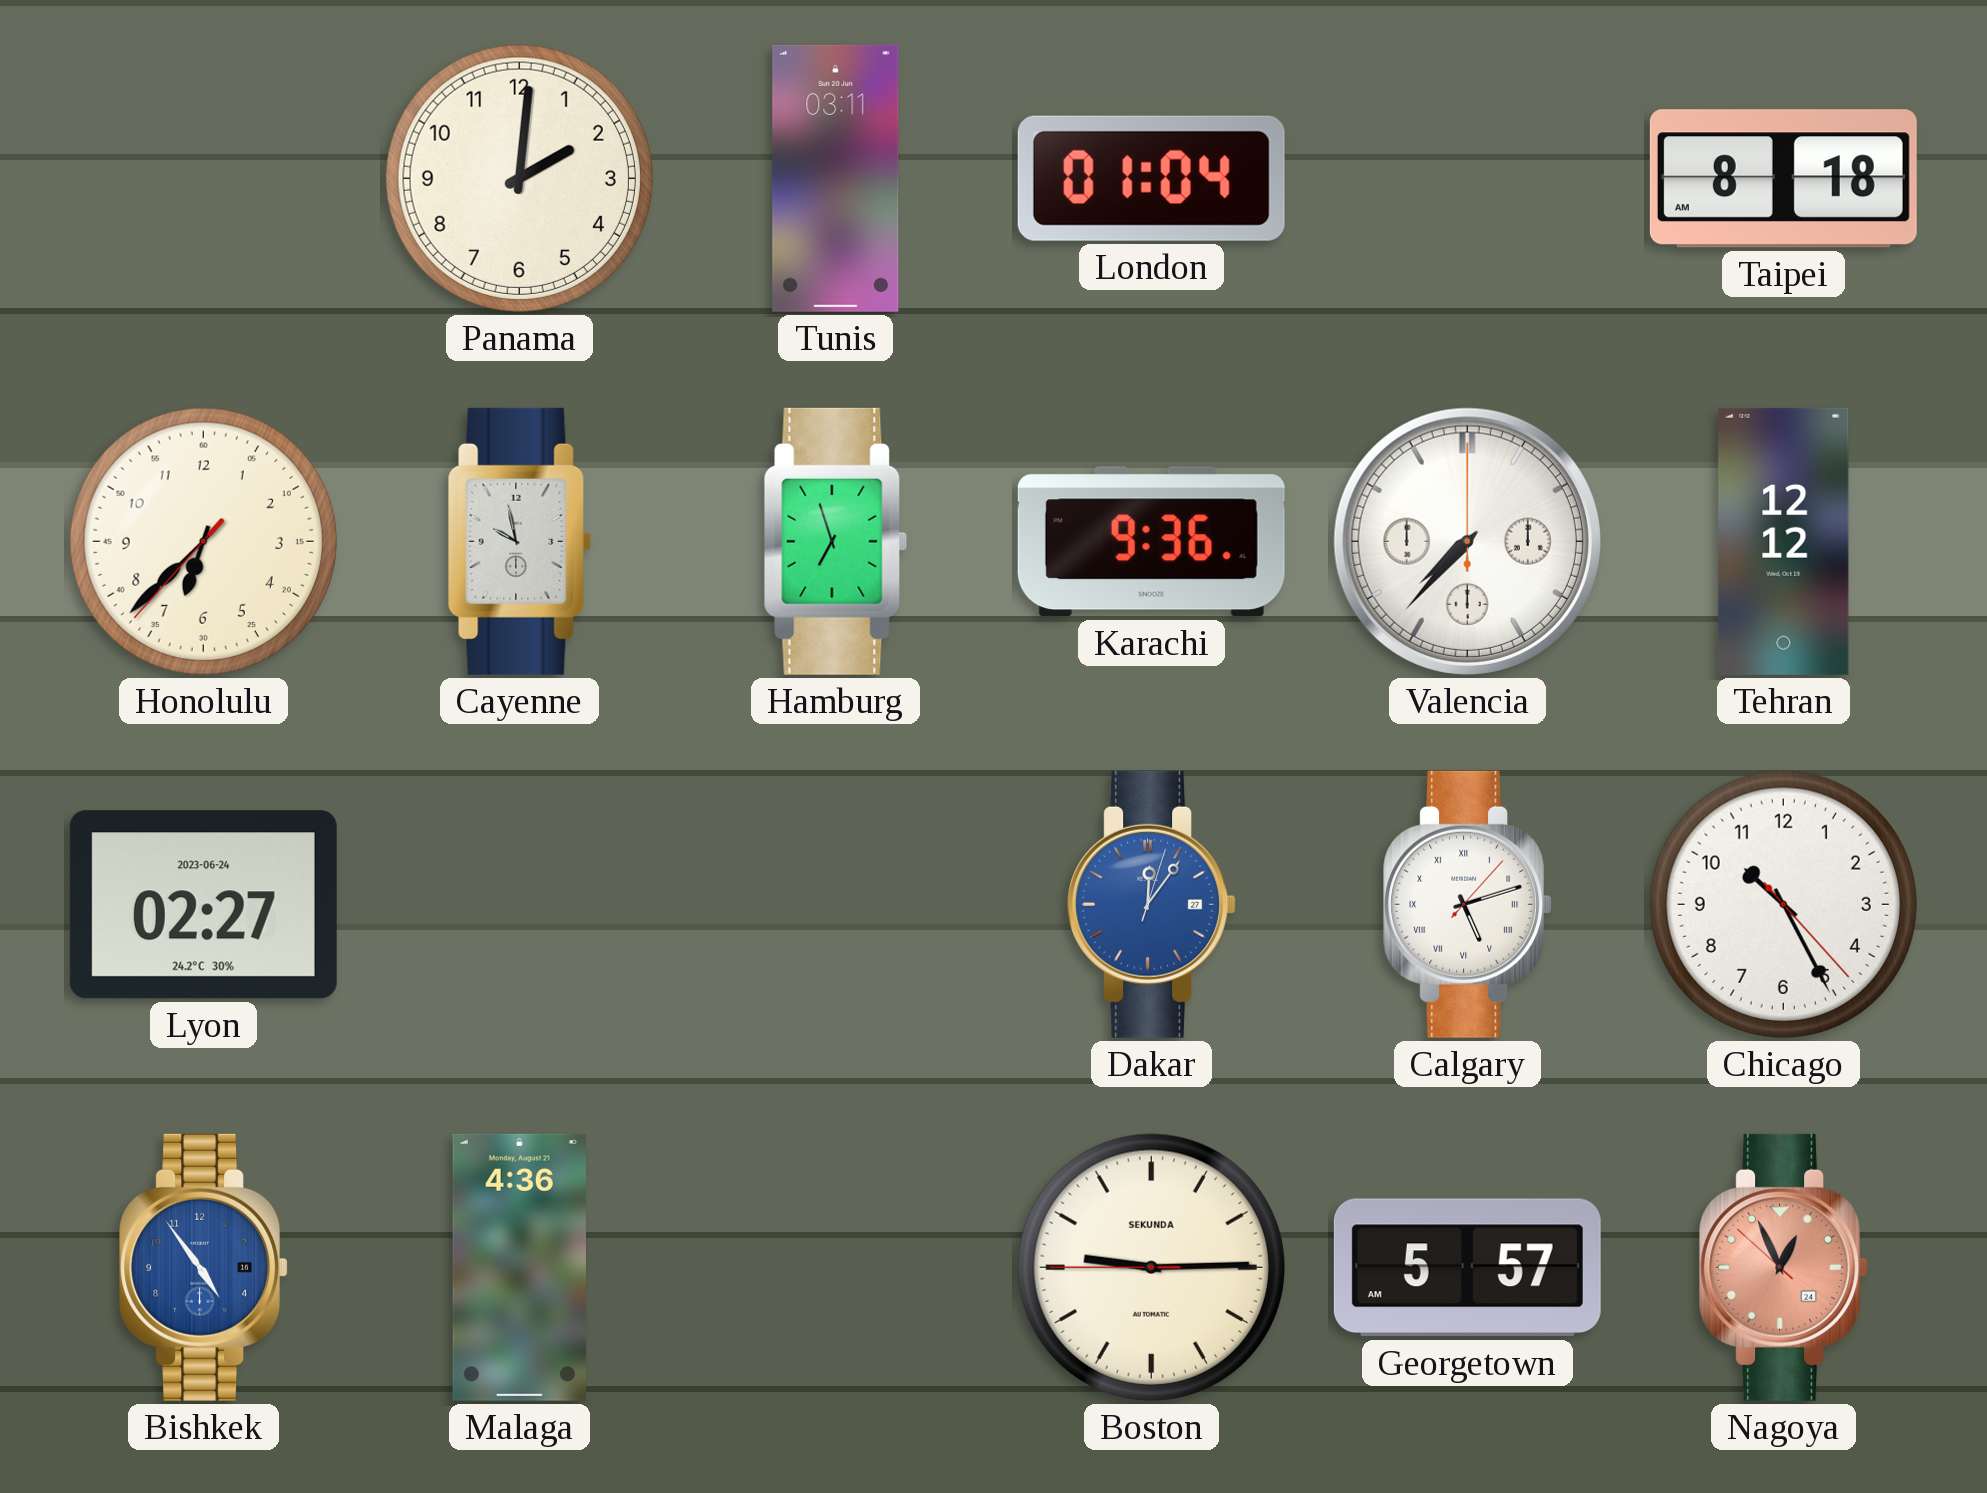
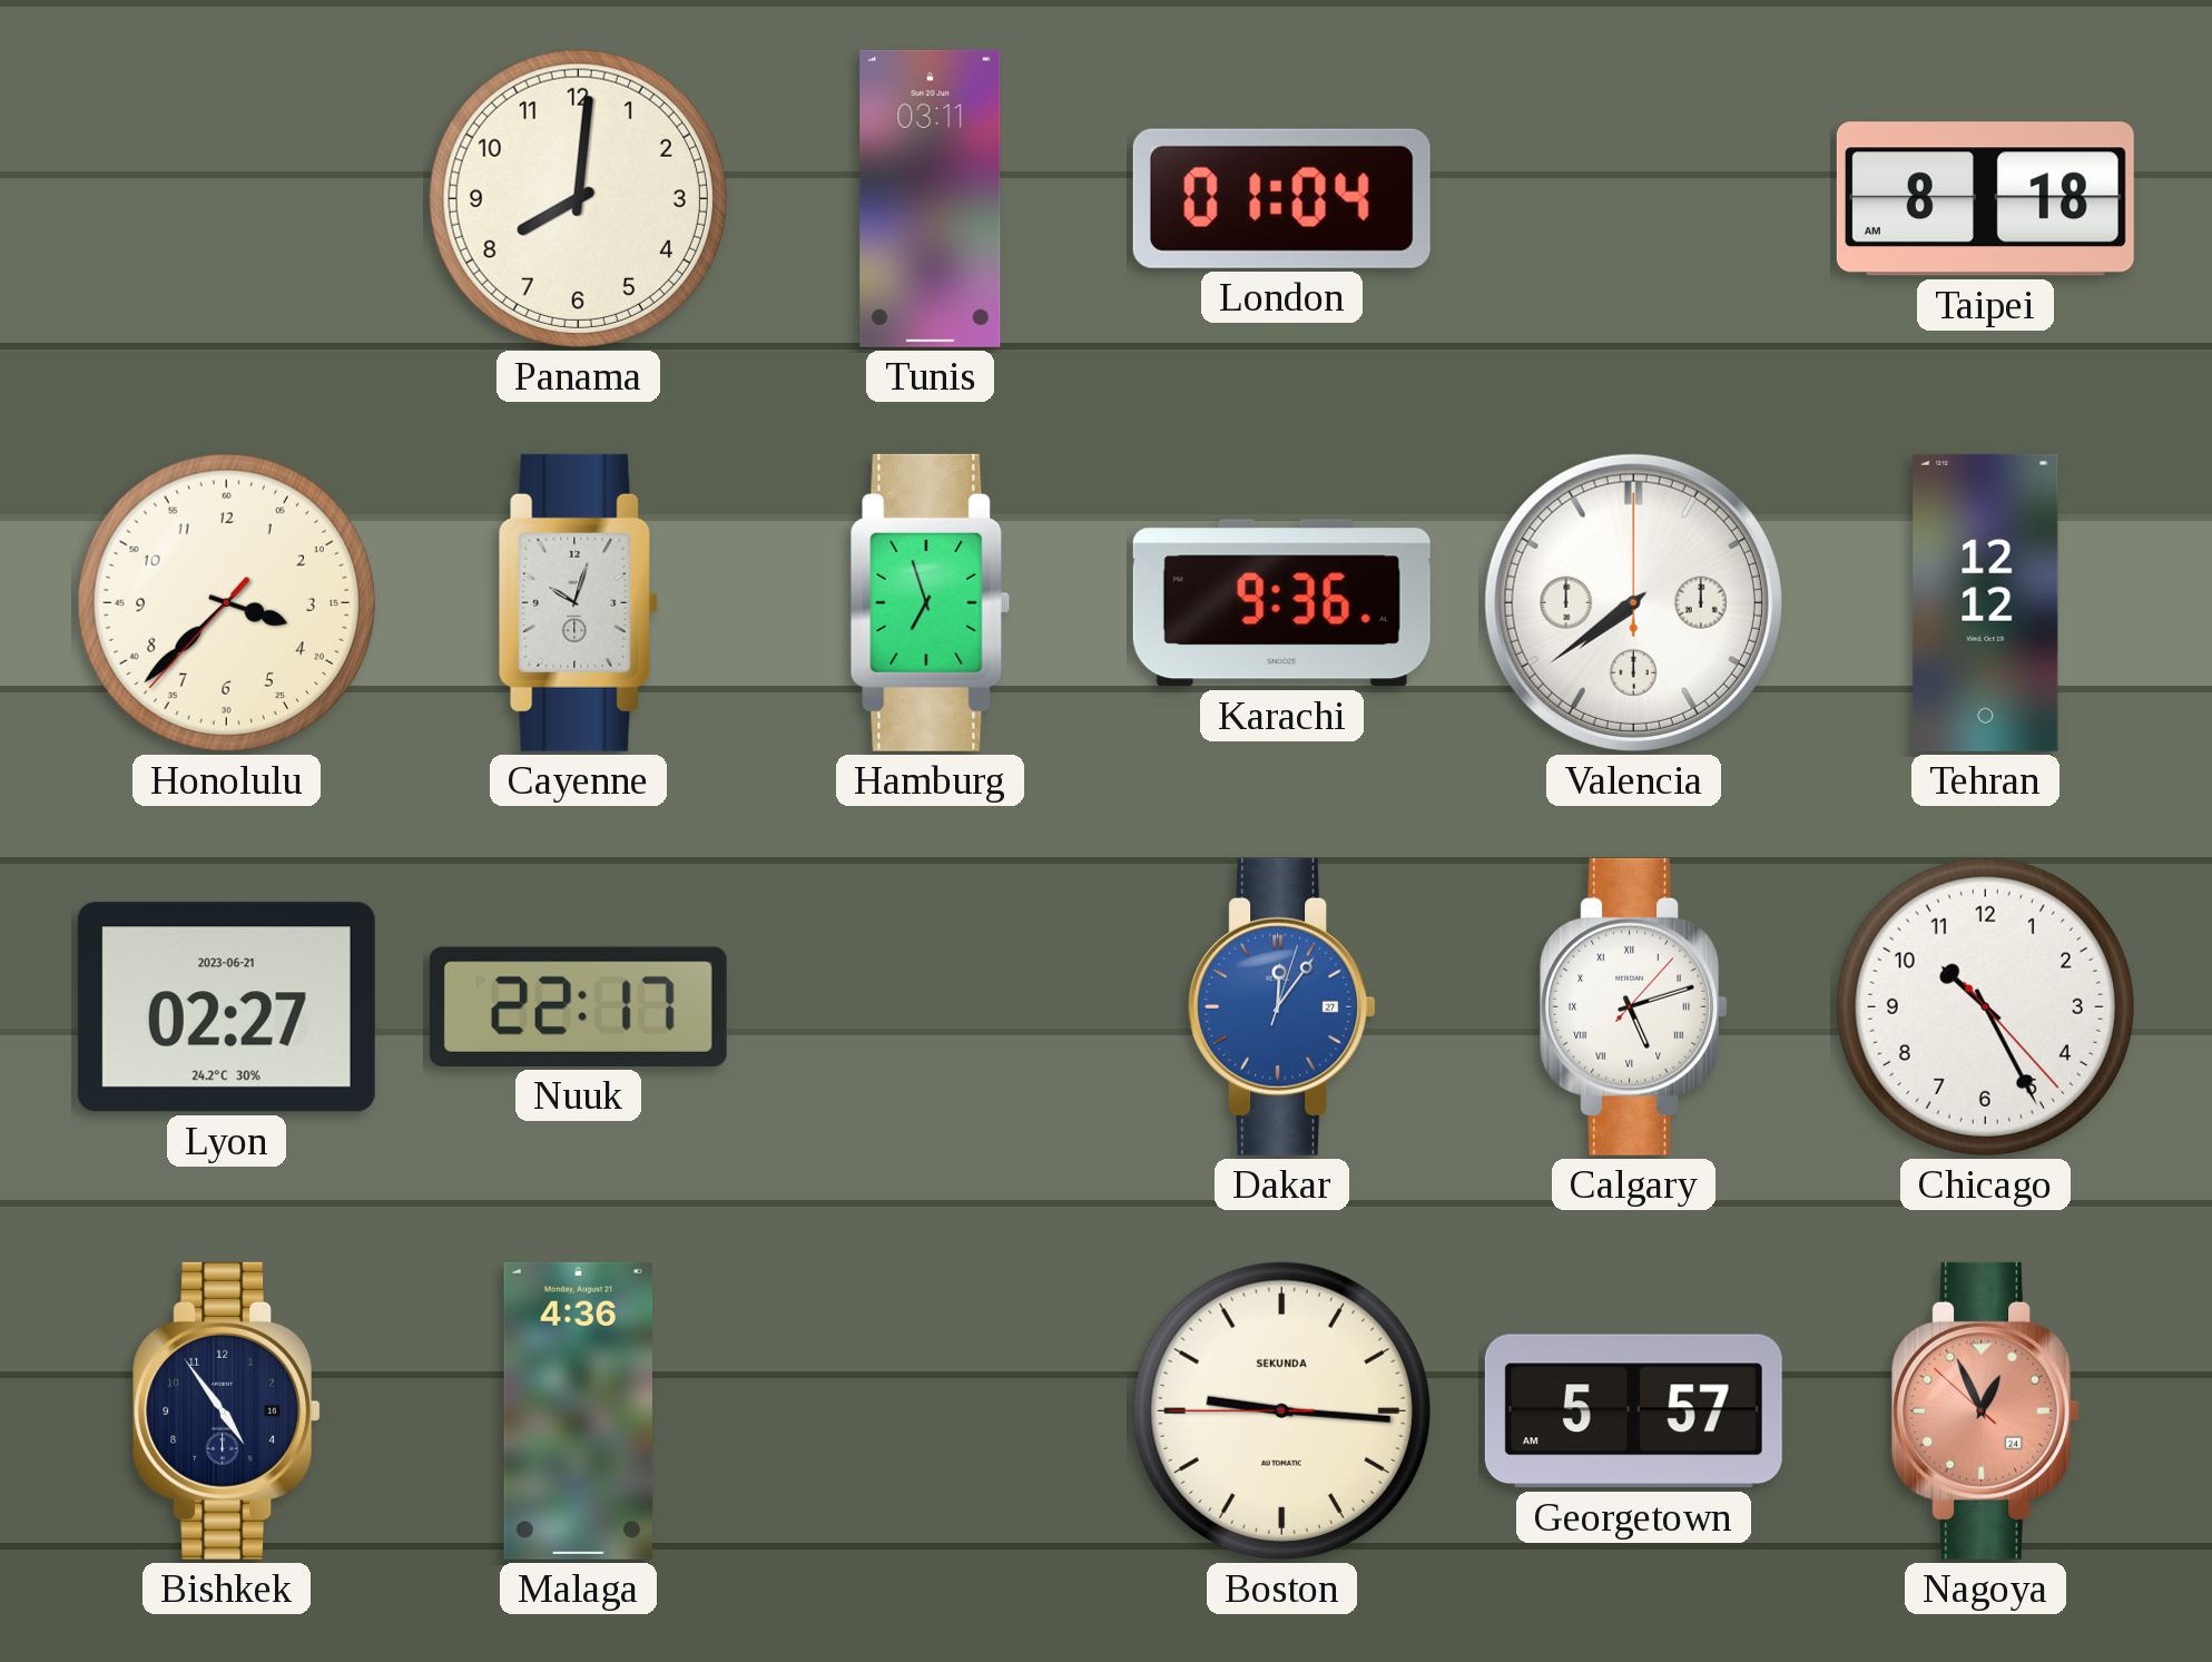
Panama: 2:01 -> 8:01 (578, 198)
Honolulu: 6:37 -> 3:37 (226, 602)
Cayenne: 9:58 -> 10:03 (579, 602)
Valencia: 7:37 -> 7:39 (1633, 602)
Lyon date: 2023-06-24 -> 2023-06-21 (226, 1007)
Nuuk: none -> 22:17 (578, 1006)
Bishkek dial: blue -> navy (227, 1410)
Boston: 9:14 -> 9:15 (1281, 1410)
